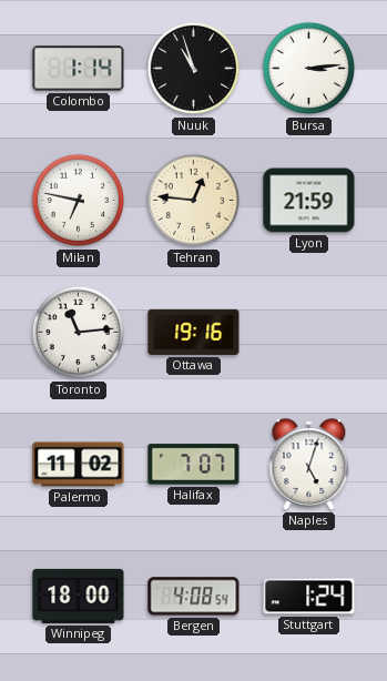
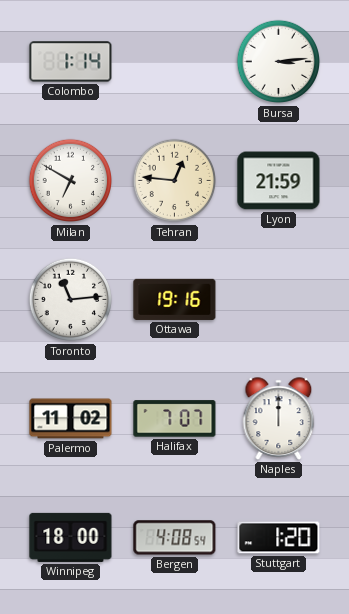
Nuuk: 10:57 -> none (194, 69)
Milan: 6:47 -> 6:50 (71, 181)
Naples: 5:03 -> 12:00 (279, 419)
Stuttgart: 1:24 -> 1:20 (279, 538)
